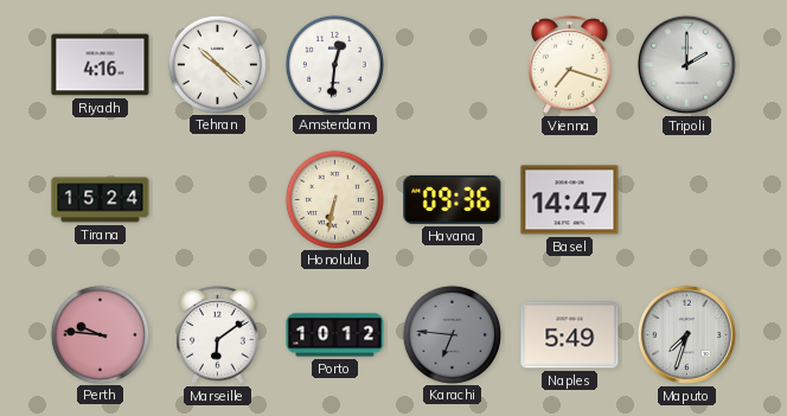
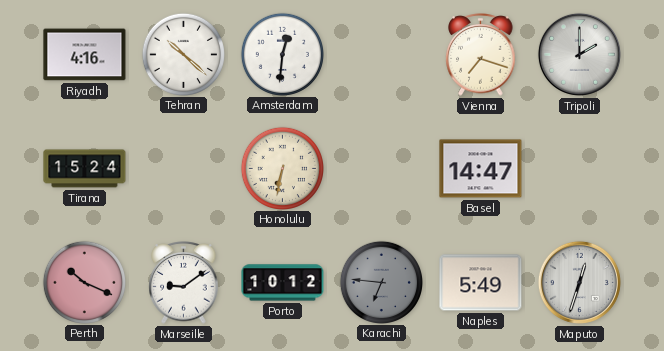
Havana: 09:36 -> none (453, 199)
Perth: 9:46 -> 10:19 (84, 282)
Marseille: 6:09 -> 9:09 (184, 283)
Maputo: 7:33 -> 12:33 (579, 282)
